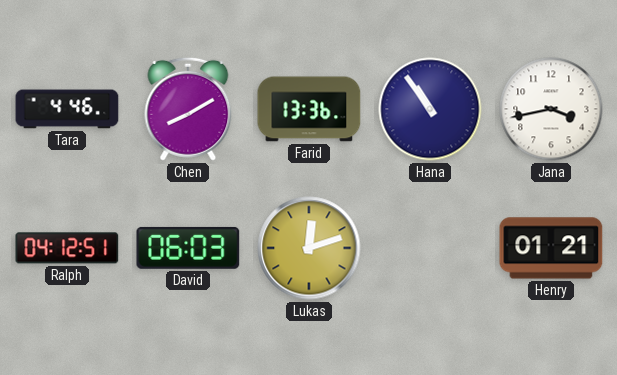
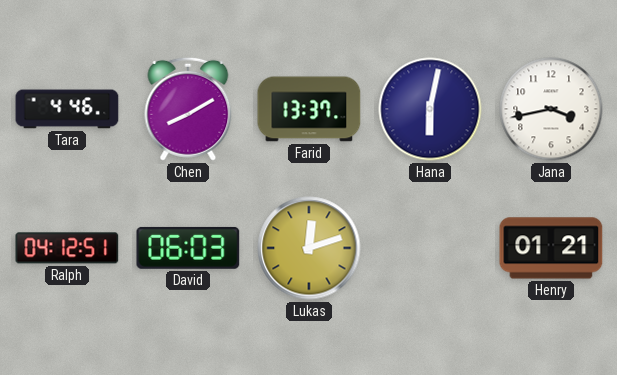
Farid: 13:36 -> 13:37 (309, 109)
Hana: 10:54 -> 6:02 (430, 109)
